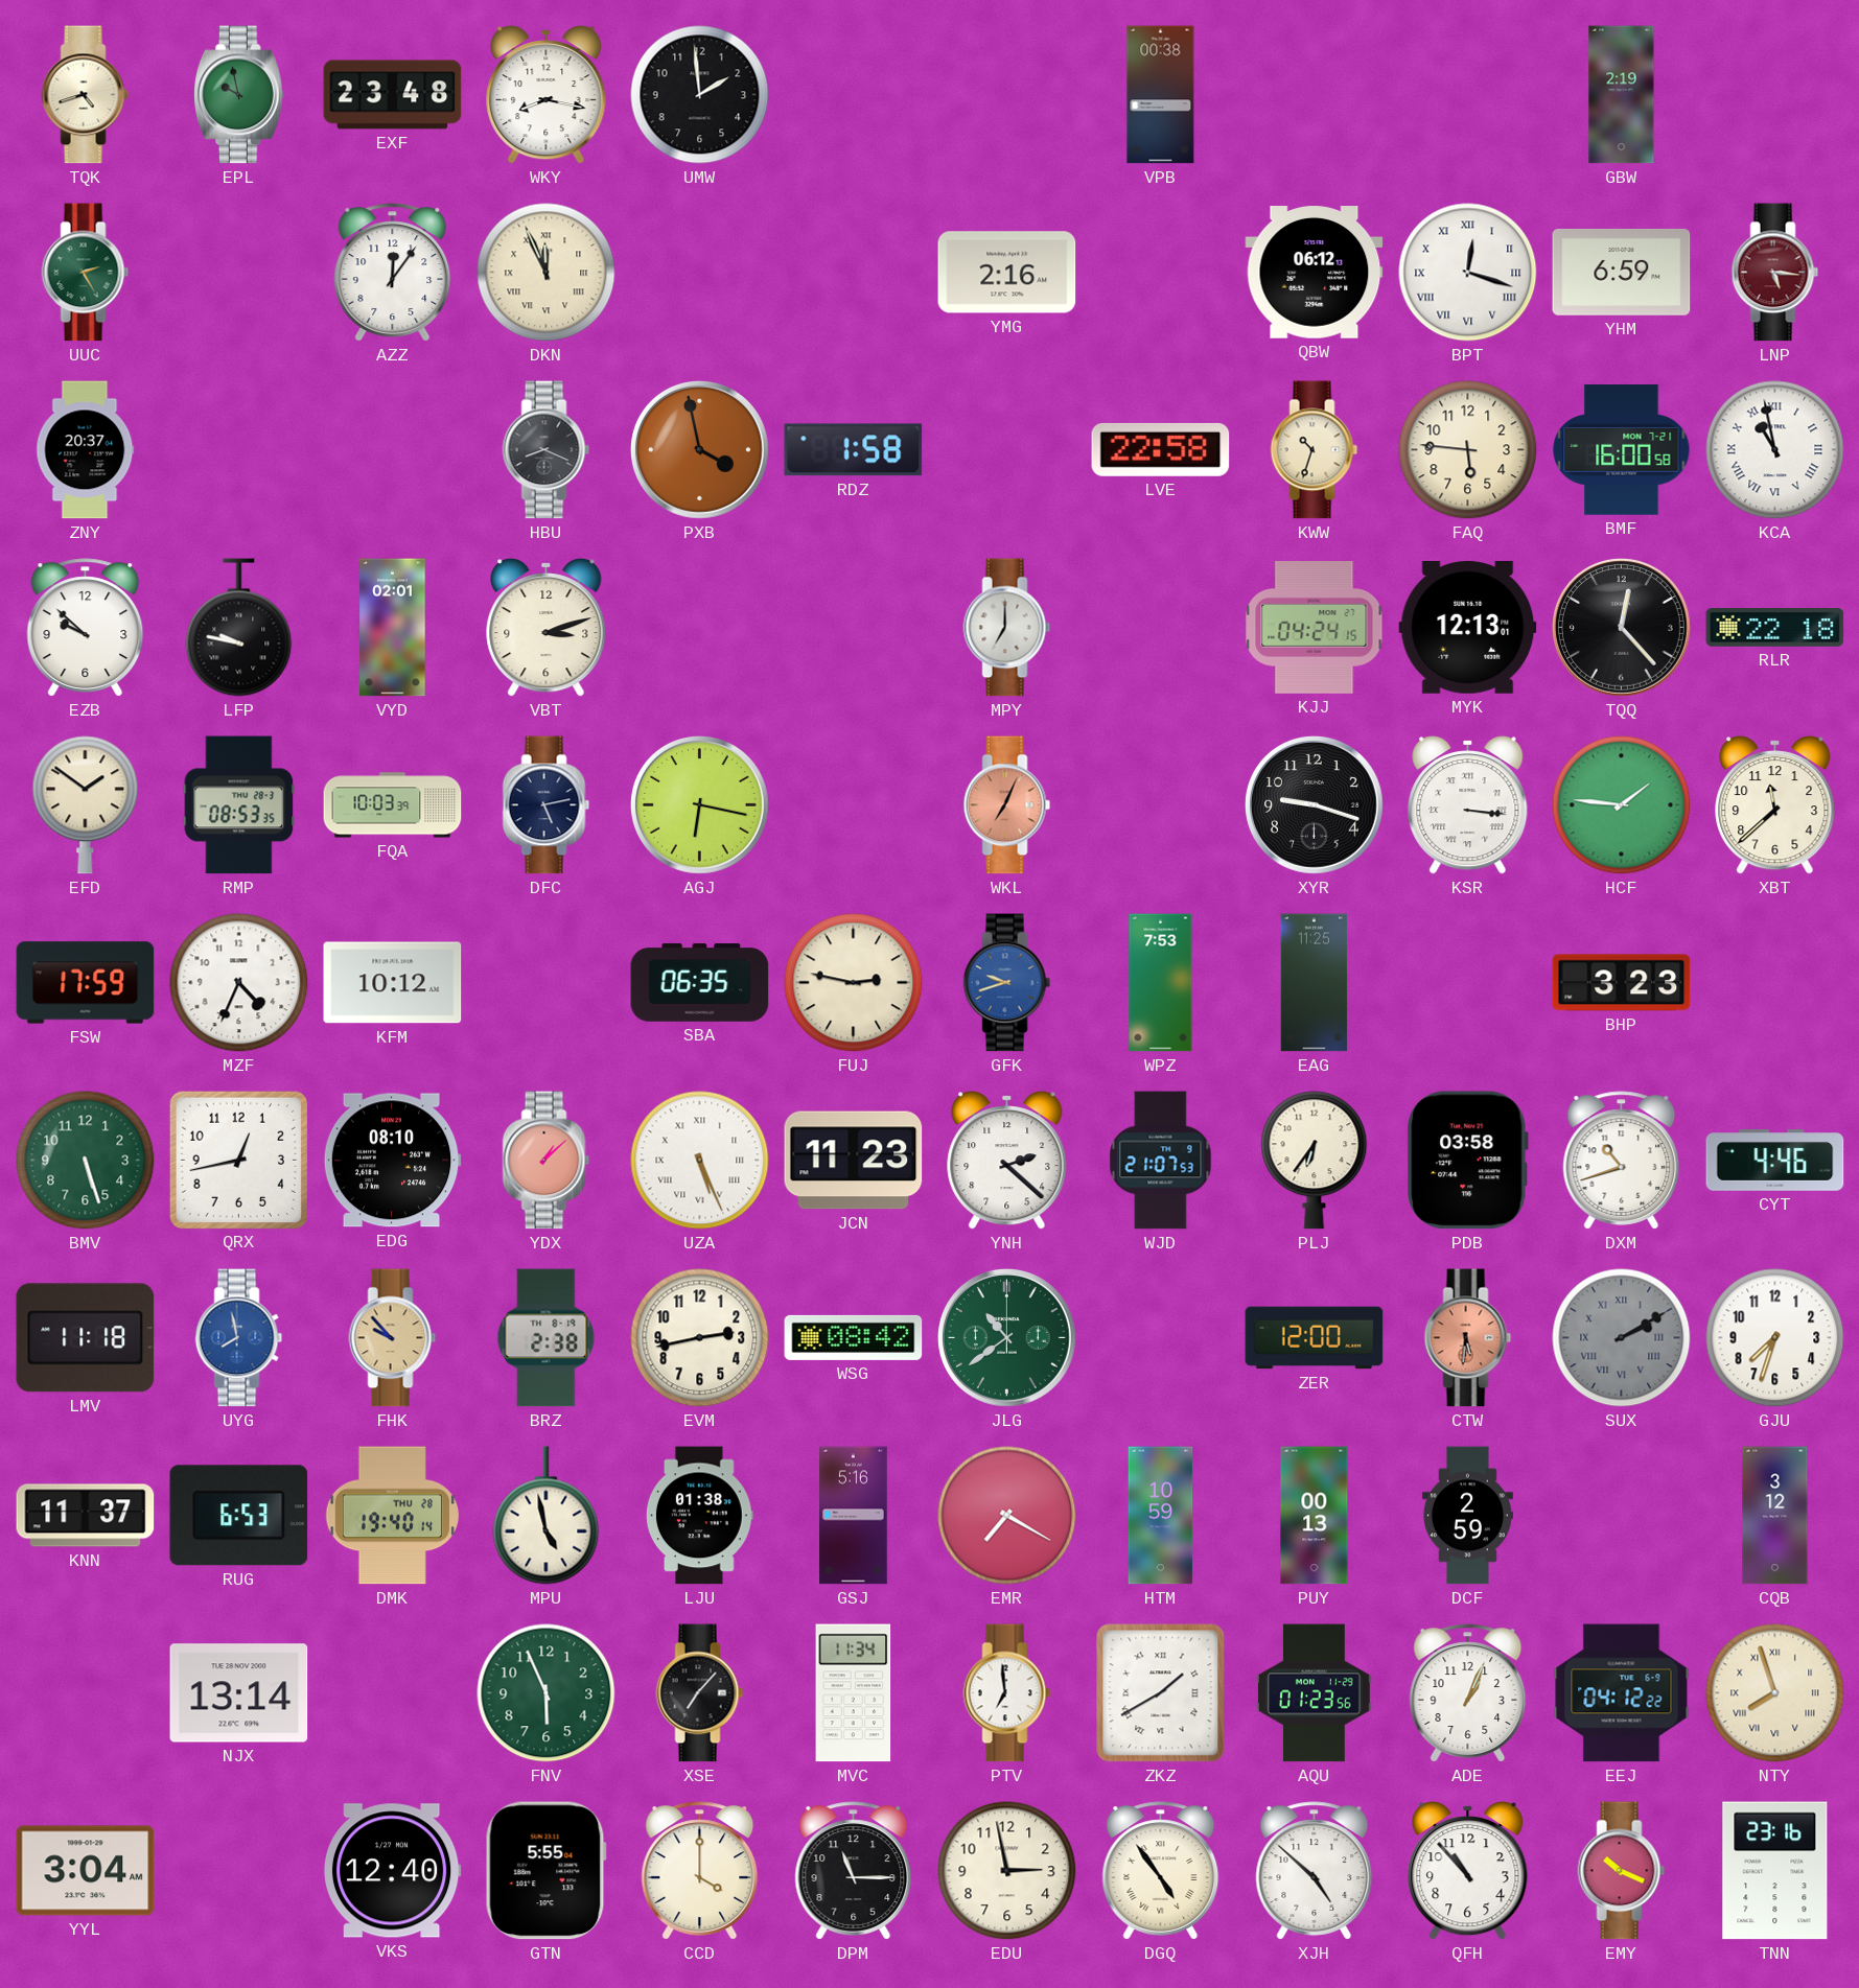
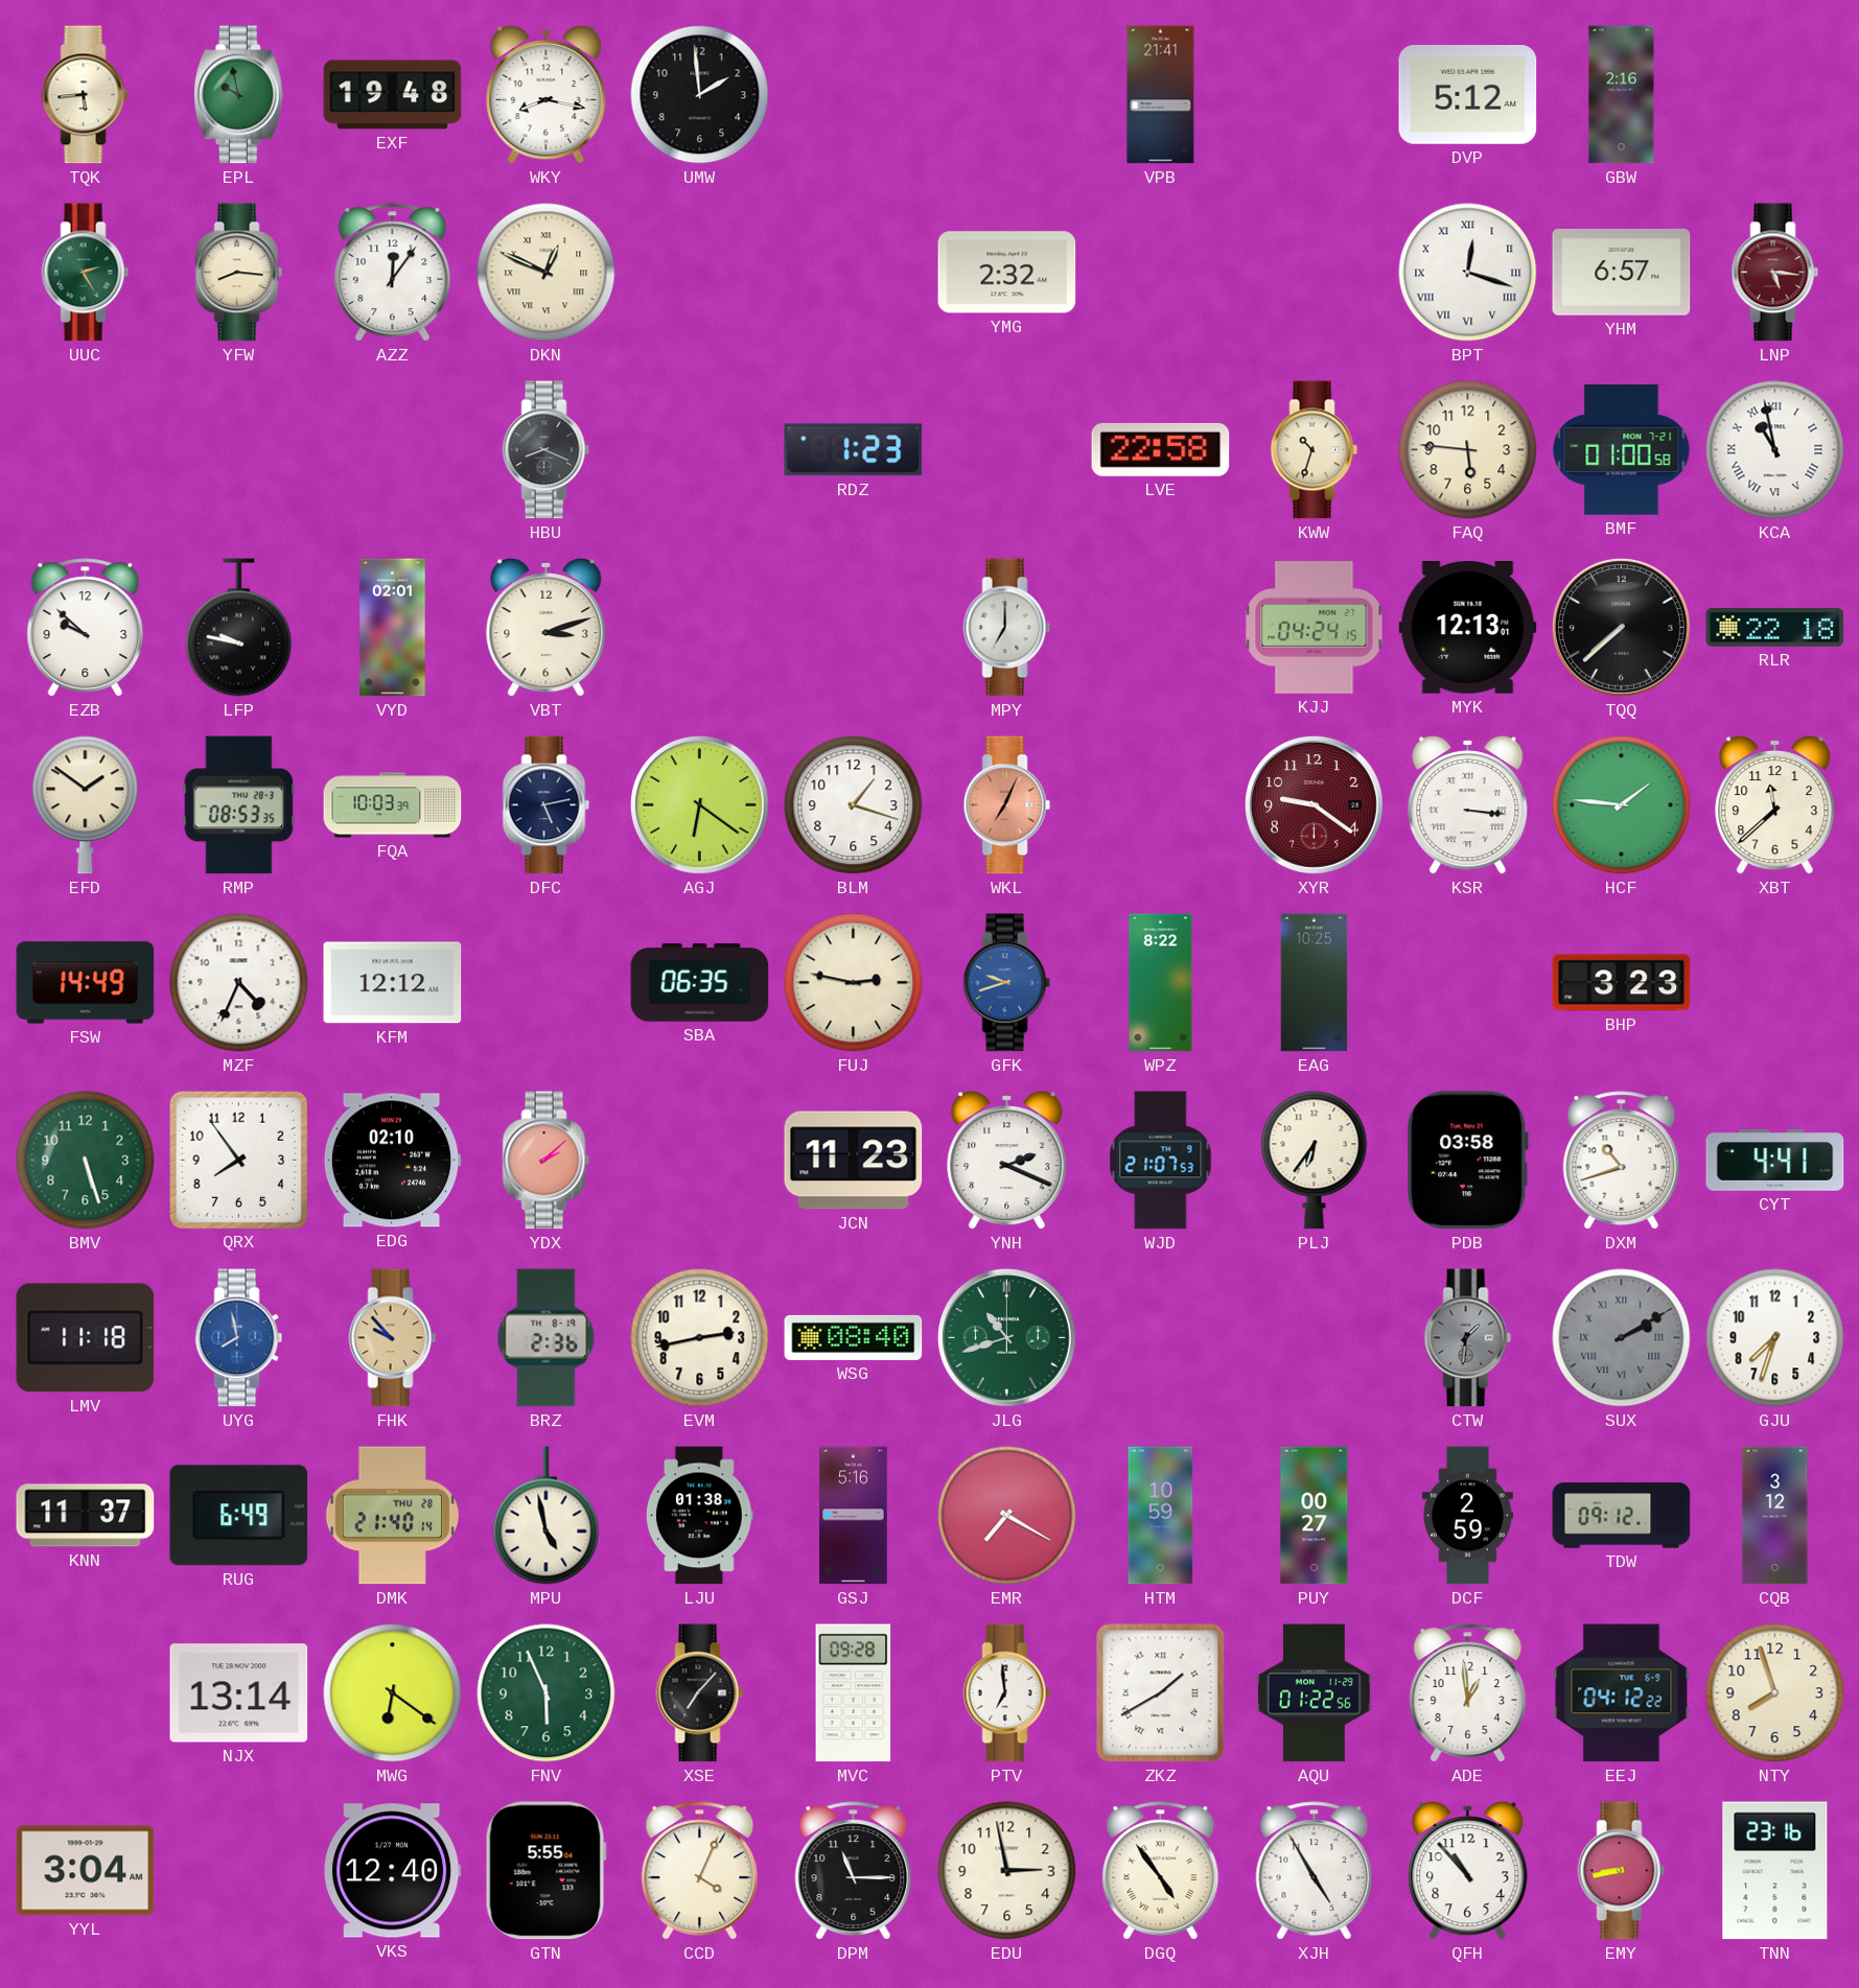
TQK: 4:42 -> 5:44 (86, 95)
EXF: 23:48 -> 19:48 (393, 95)
VPB: 00:38 -> 21:41 (1161, 95)
DVP: none -> 5:12 (1468, 95)
GBW: 2:19 -> 2:16 (1622, 95)
YFW: none -> 8:16 (239, 273)
DKN: 11:56 -> 12:49 (547, 273)
YMG: 2:16 -> 2:32 (1007, 273)
QBW: 06:12 -> none (1315, 273)
YHM: 6:59 -> 6:57 (1622, 272)
ZNY: 20:37 -> none (86, 450)
PXB: 3:58 -> none (699, 449)
RDZ: 1:58 -> 1:23 (854, 450)
BMF: 16:00 -> 01:00 (1622, 450)
TQQ: 12:23 -> 7:38 (1621, 627)
AGJ: 6:17 -> 6:21 (699, 804)
BLM: none -> 1:18 (854, 805)
XYR: 9:18 -> 9:21 (1314, 804)
XYR dial: black -> burgundy (1314, 804)
FSW: 17:59 -> 14:49 (86, 983)
KFM: 10:12 -> 12:12 (393, 983)
WPZ: 7:53 -> 8:22 (1161, 983)
EAG: 11:25 -> 10:25 (1315, 983)
QRX: 12:43 -> 7:54 (238, 1160)
EDG: 08:10 -> 02:10 (392, 1161)
YDX: 1:08 -> 2:08 (547, 1161)
UZA: 5:26 -> none (700, 1161)
YNH: 2:22 -> 2:19 (1007, 1161)
CYT: 4:46 -> 4:41 (1775, 1161)
BRZ: 2:38 -> 2:36 (547, 1338)
WSG: 08:42 -> 08:40 (854, 1337)
JLG: 10:39 -> 10:42 (1006, 1337)
ZER: 12:00 -> none (1315, 1338)
CTW: 5:31 -> 1:31 (1468, 1338)
CTW dial: salmon -> grey (1468, 1338)
RUG: 6:53 -> 6:49 (239, 1516)
DMK: 19:40 -> 21:40 (392, 1516)
PUY: 00:13 -> 00:27 (1315, 1516)
TDW: none -> 09:12 (1622, 1516)
MWG: none -> 6:21 (393, 1693)
MVC: 11:34 -> 09:28 (854, 1693)
AQU: 01:23 -> 01:22 (1315, 1693)
ADE: 1:04 -> 12:59 (1468, 1693)
NTY numerals: Roman -> Arabic (1775, 1693)
CCD: 4:00 -> 4:04 (700, 1871)
XJH: 4:52 -> 4:55 (1315, 1871)
EMY: 10:19 -> 8:43 (1622, 1871)
